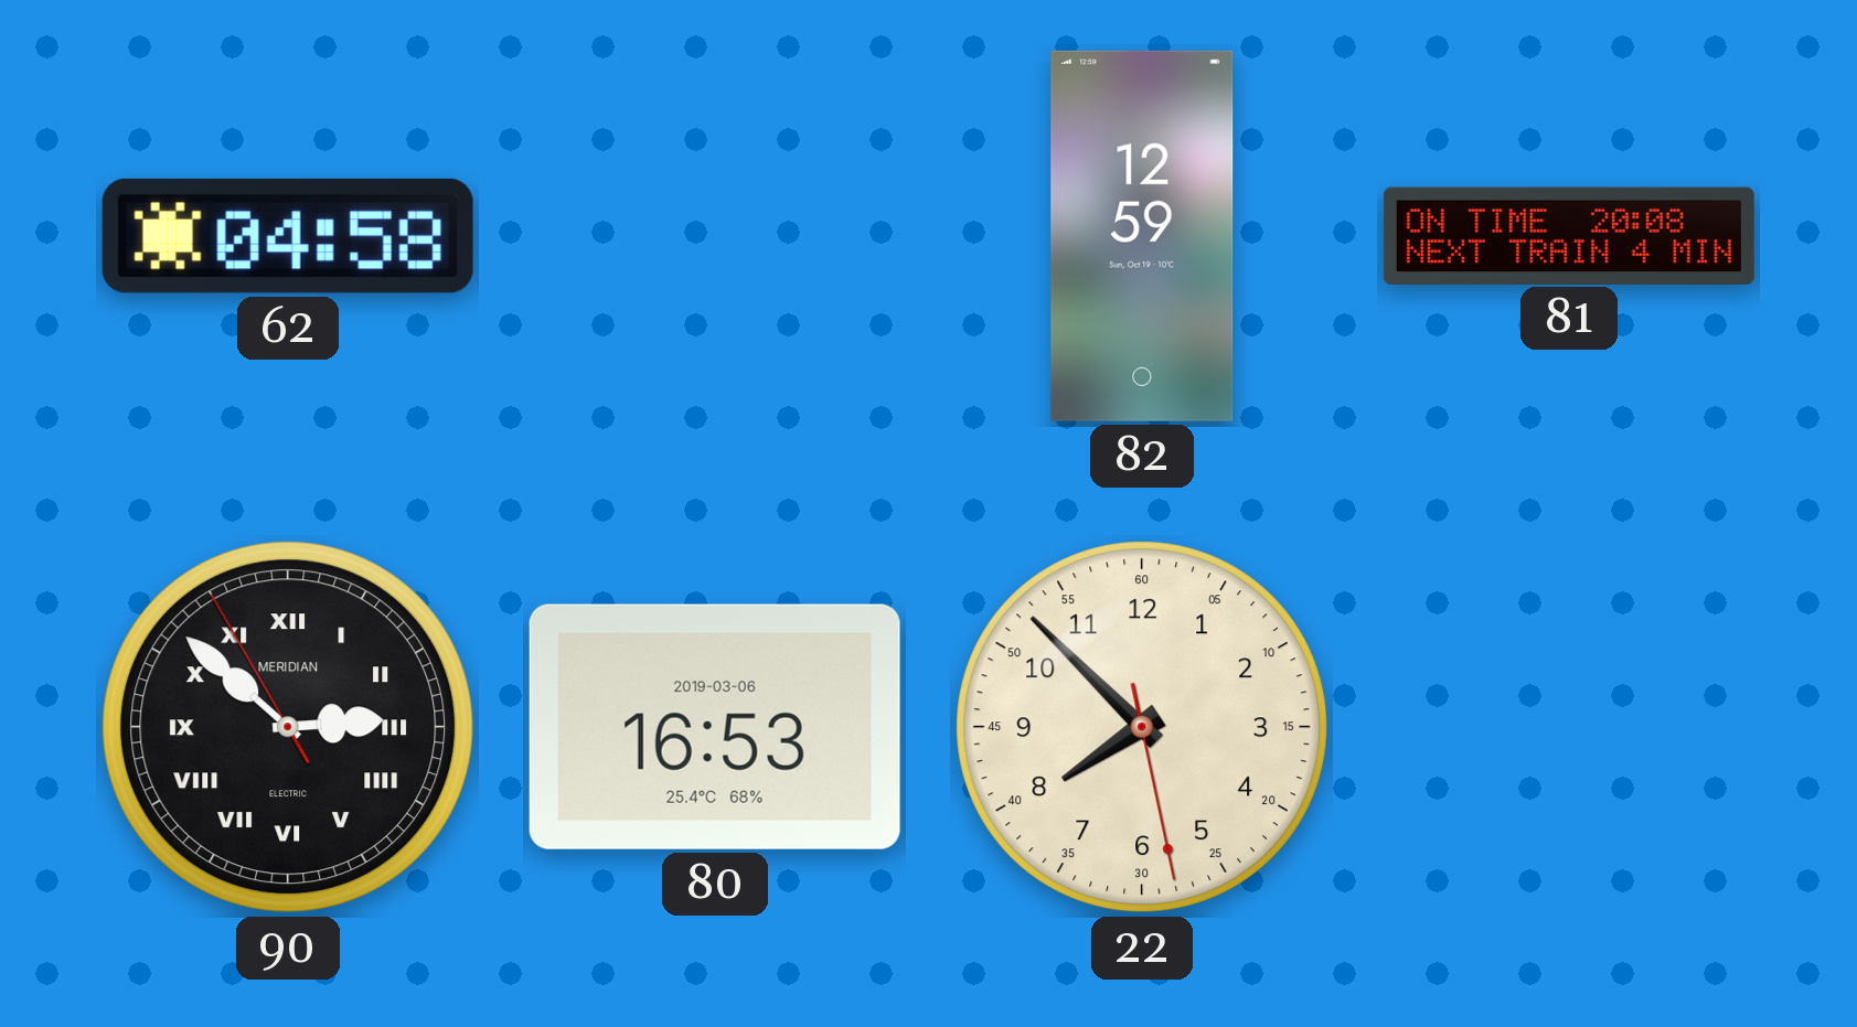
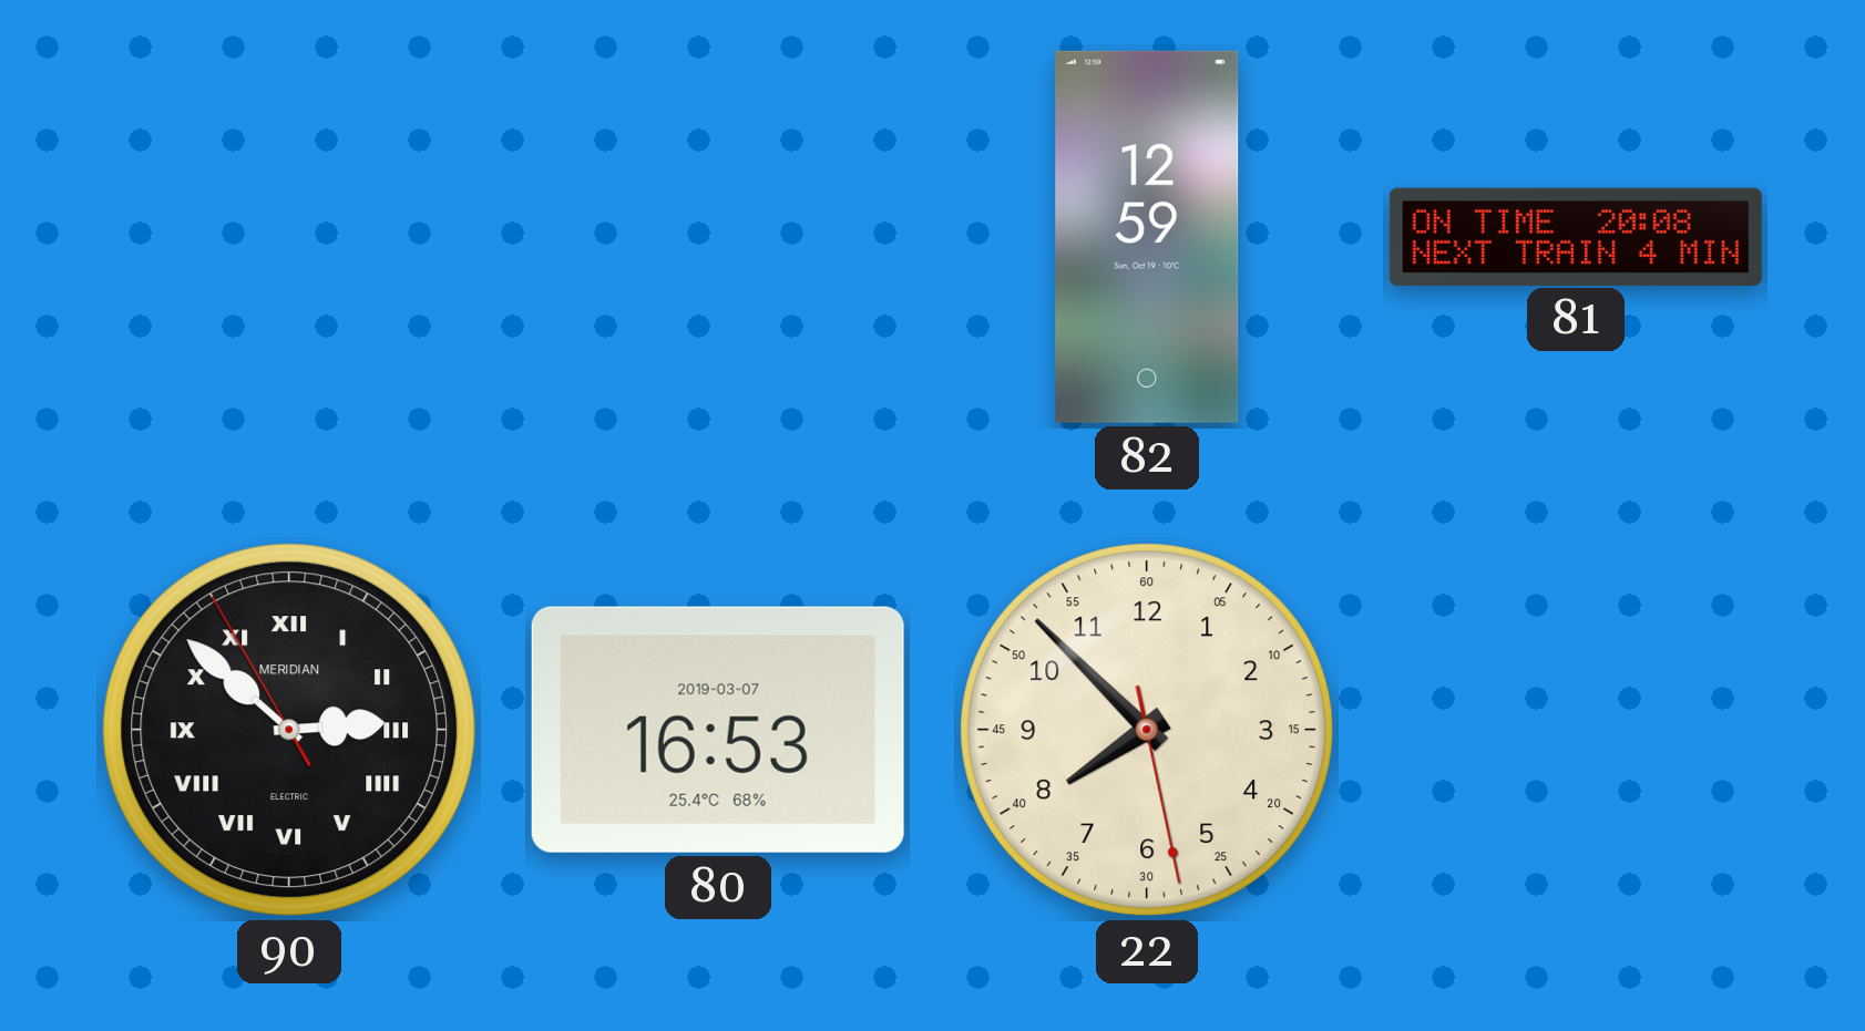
62: 04:58 -> none (288, 236)
80 date: 2019-03-06 -> 2019-03-07 (718, 730)
